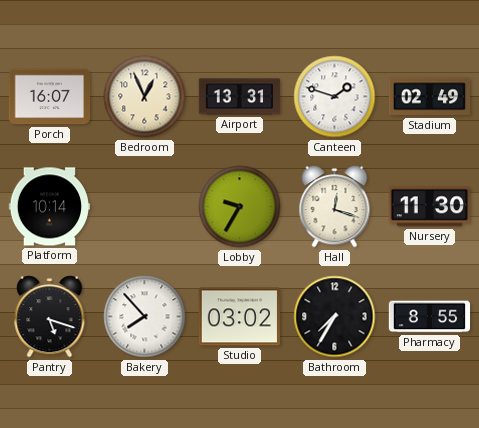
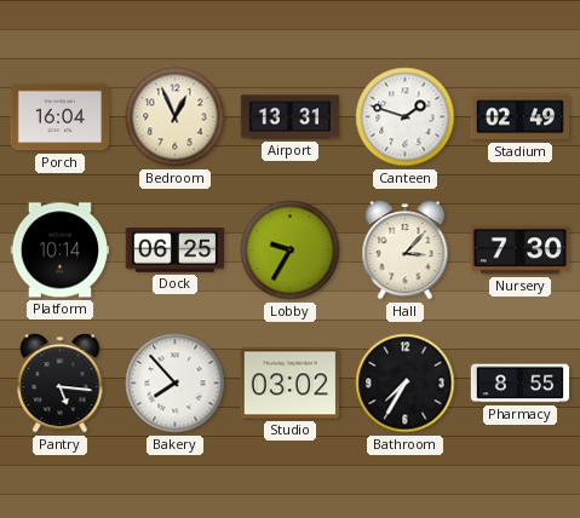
Porch: 16:07 -> 16:04 (61, 117)
Dock: none -> 06:25 (176, 251)
Hall: 12:18 -> 3:07 (406, 251)
Nursery: 11:30 -> 7:30 (519, 251)
Pantry: 5:18 -> 5:16 (61, 384)
